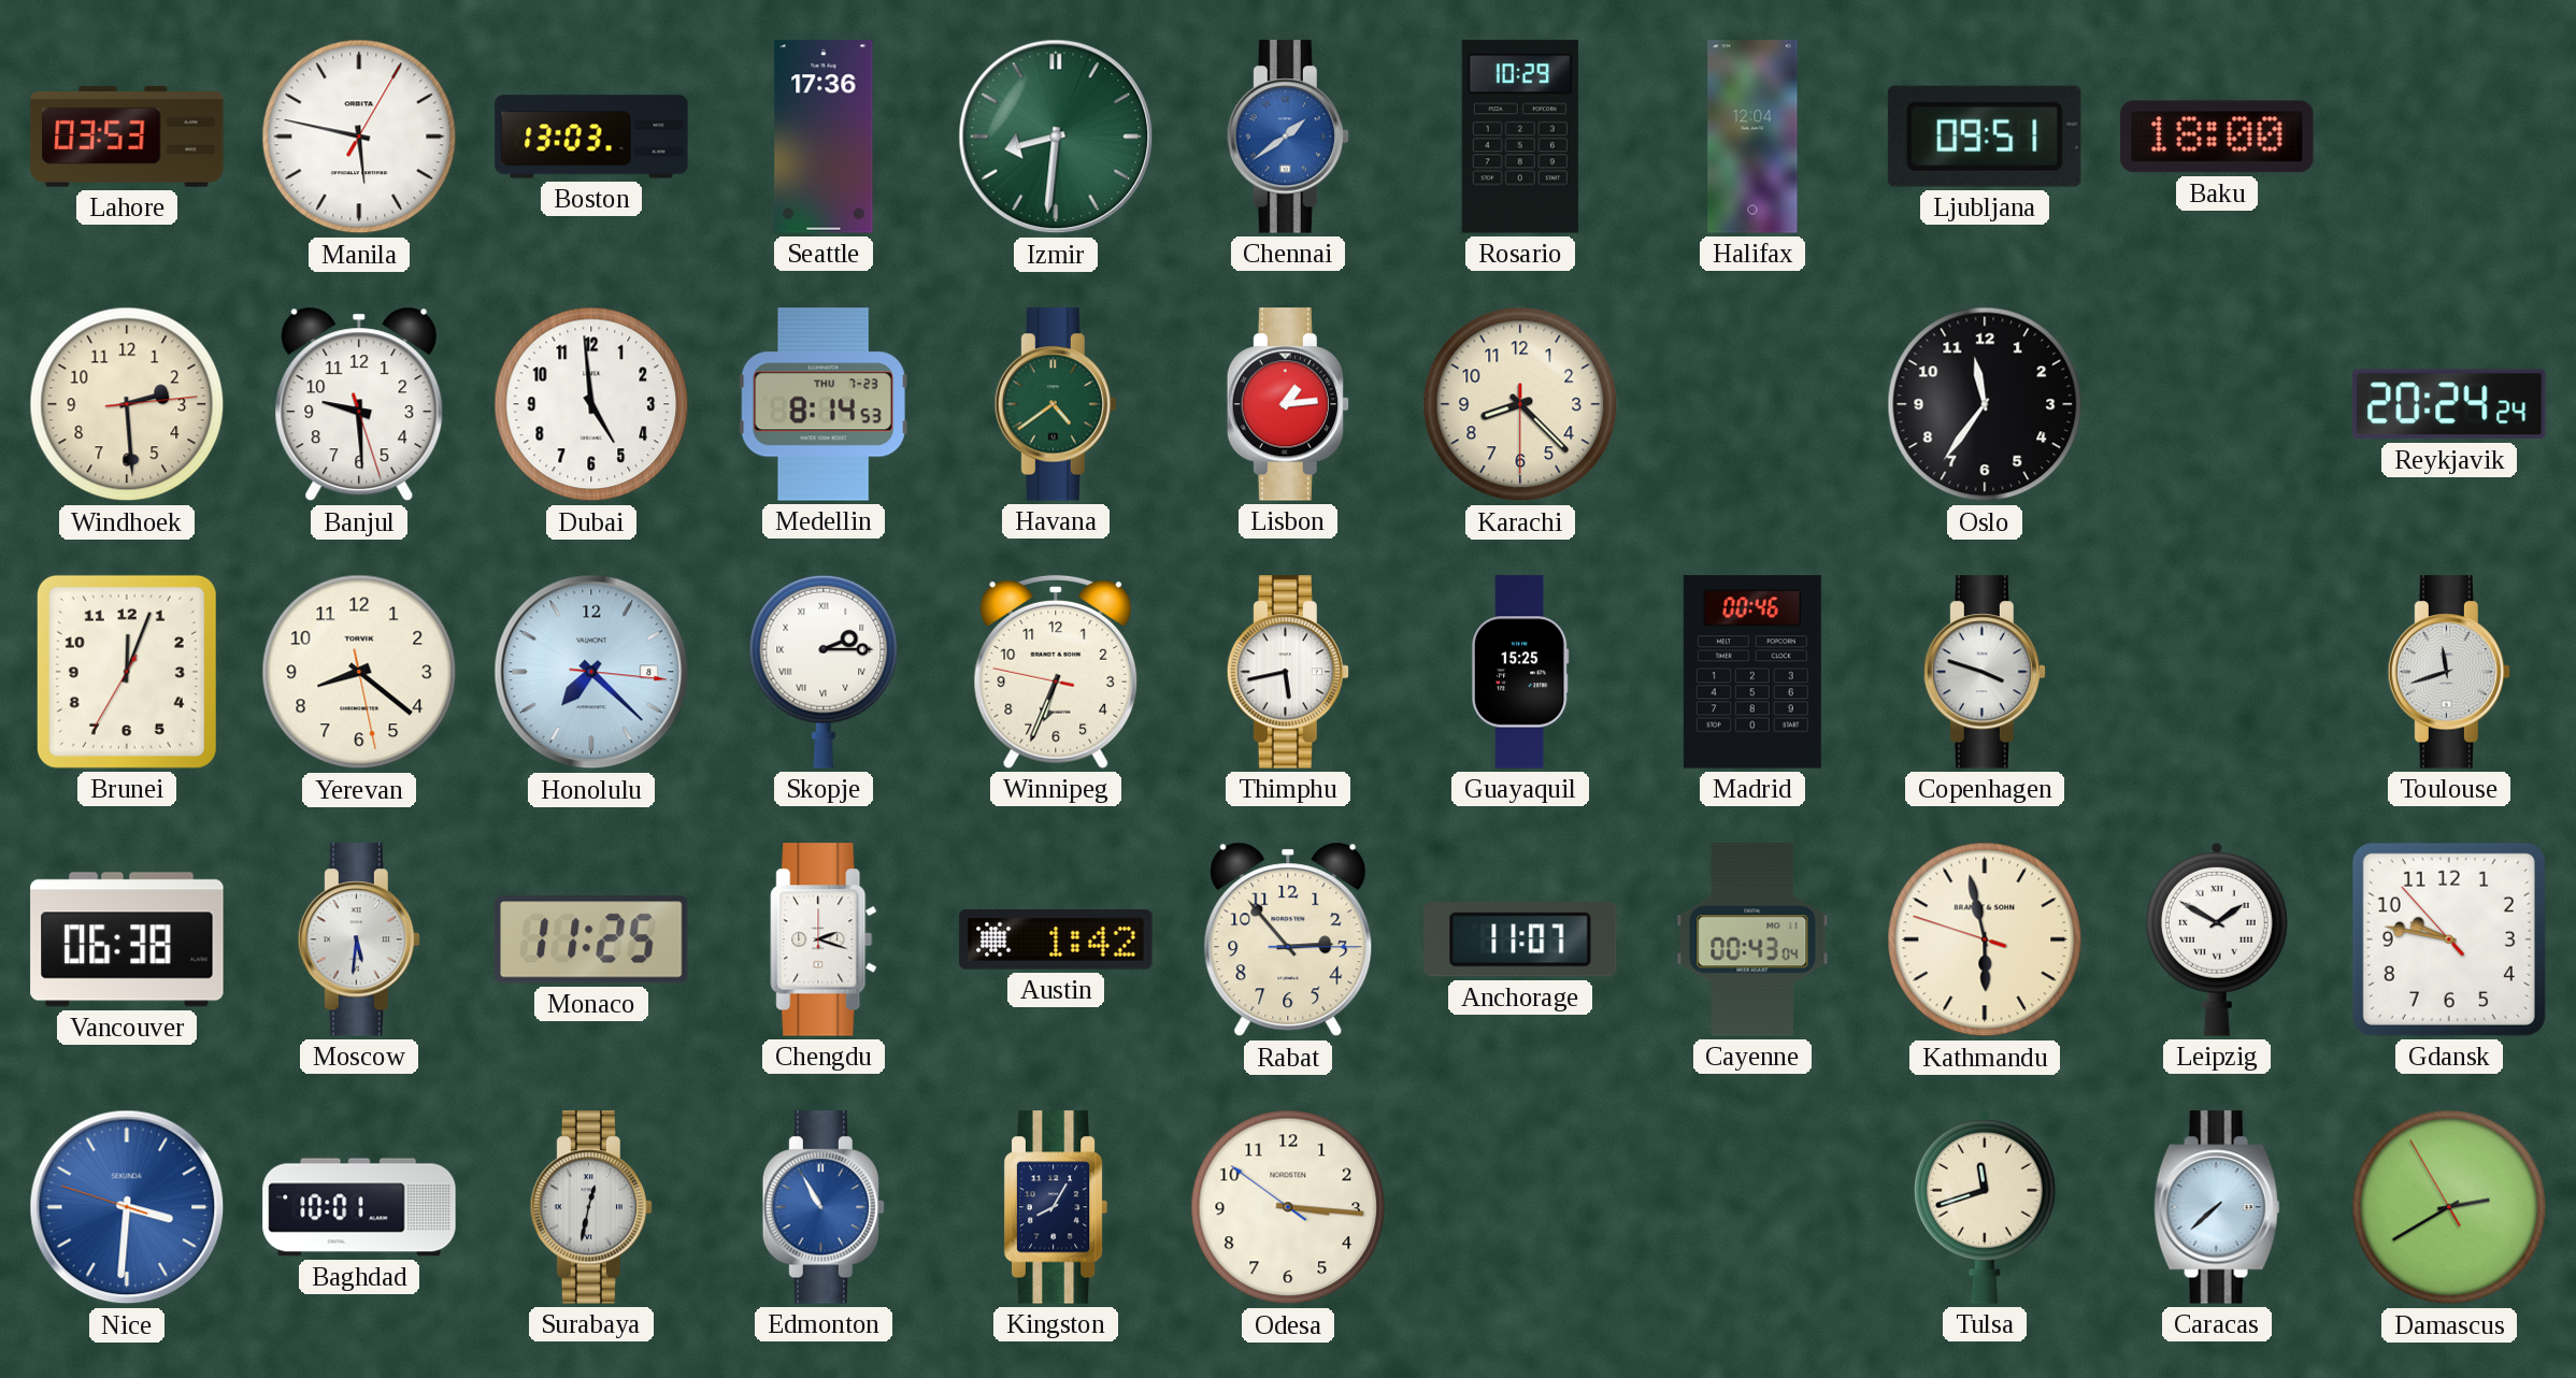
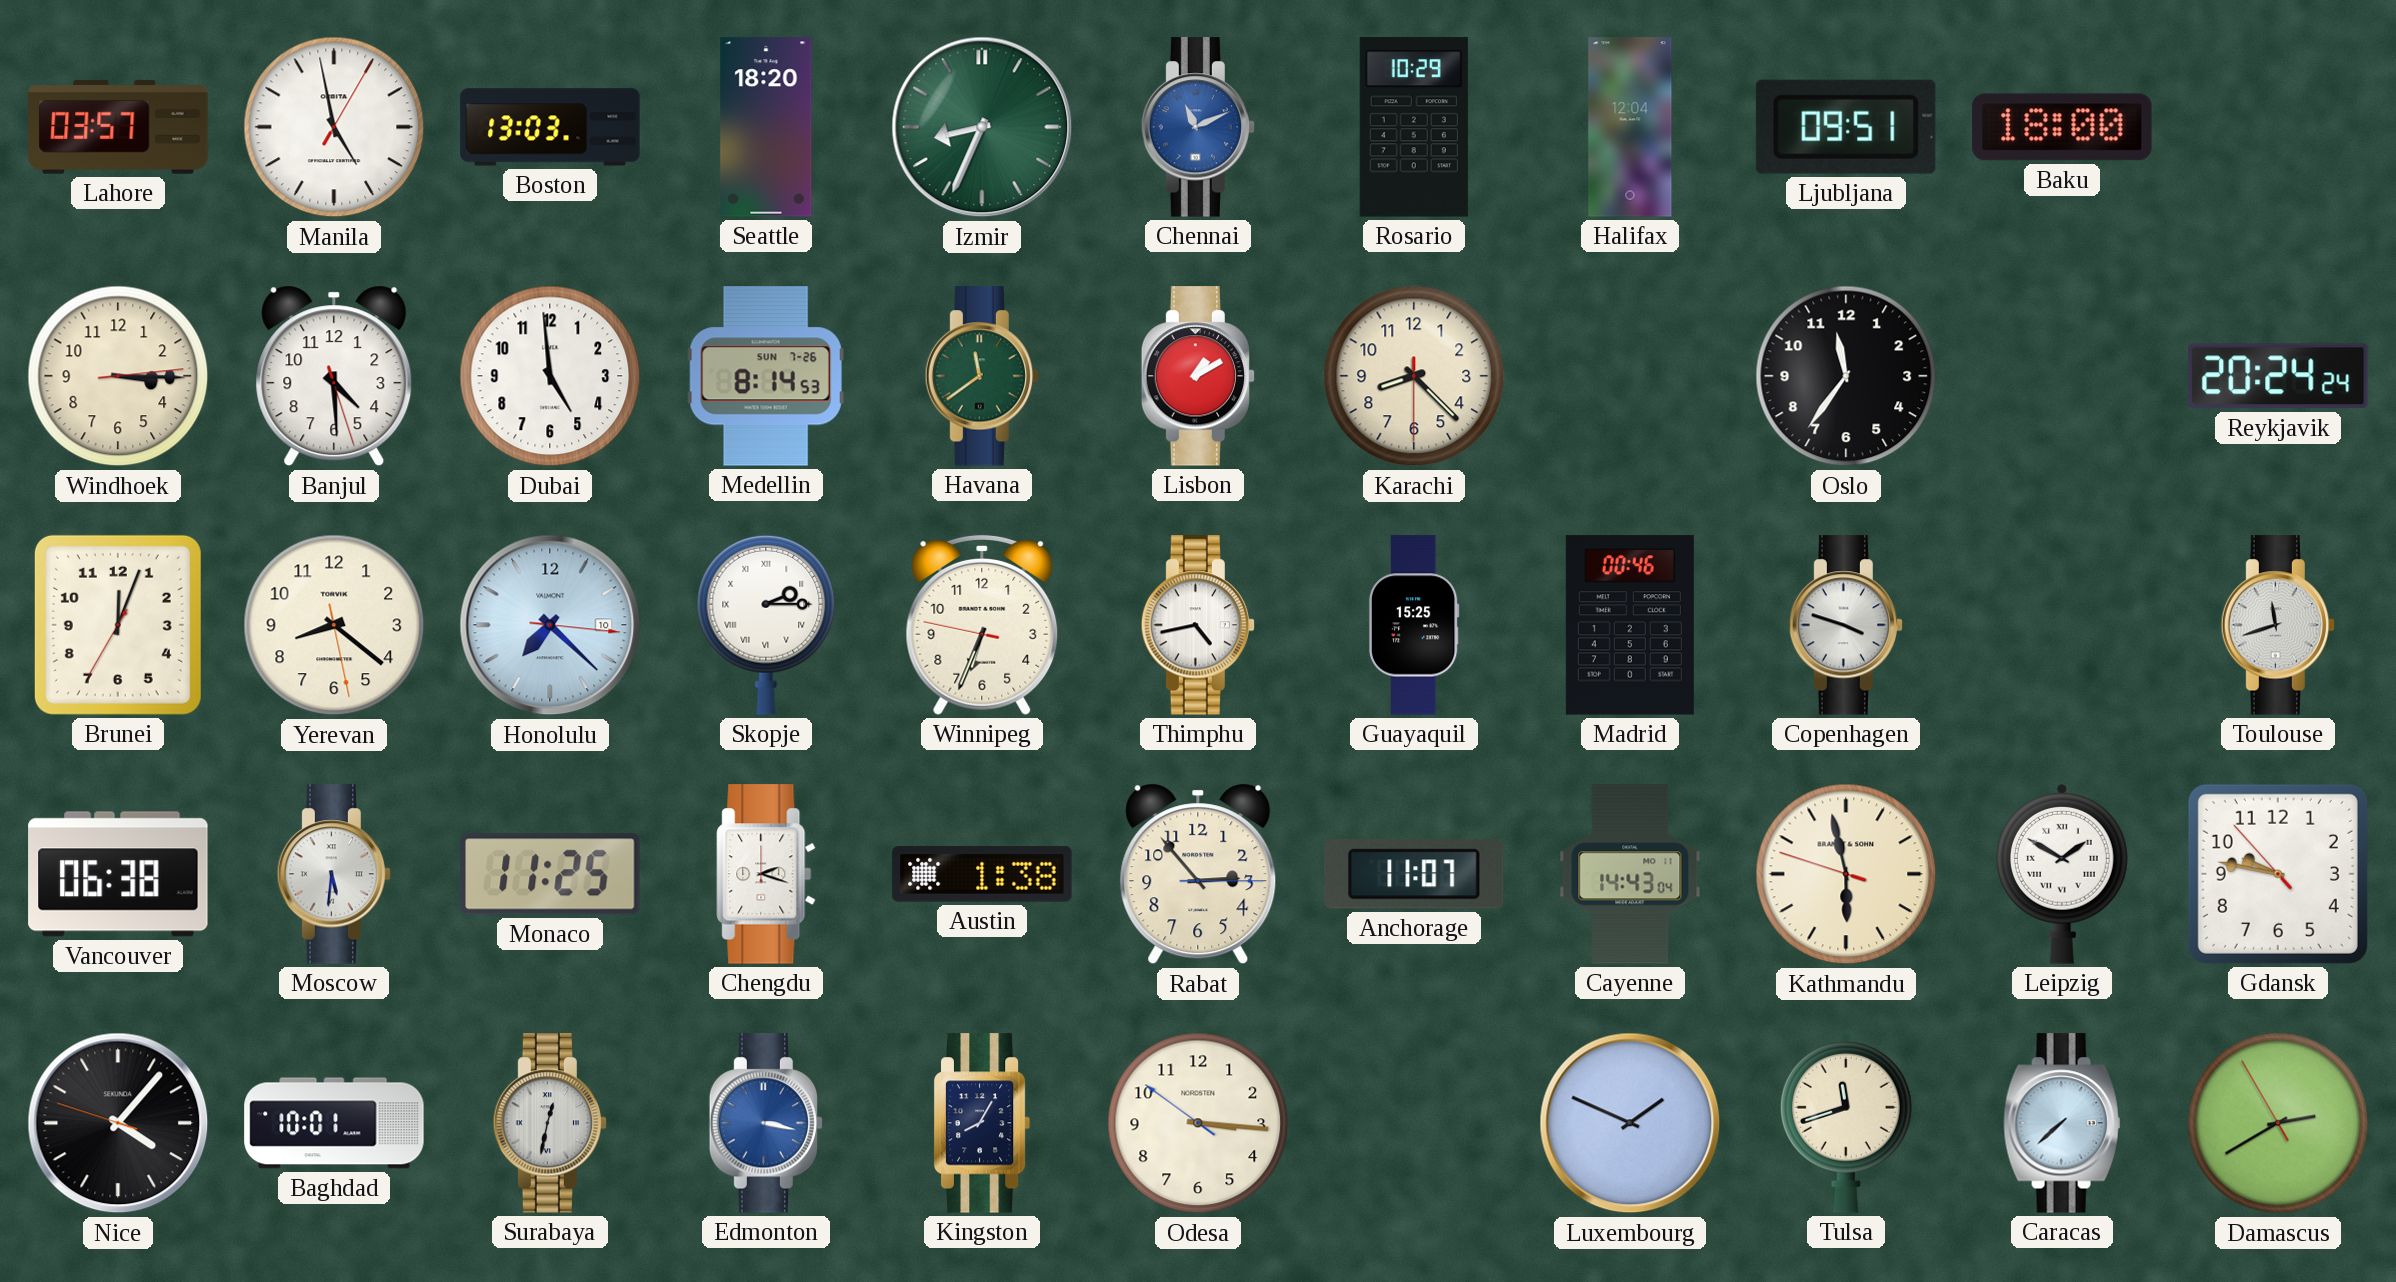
Lahore: 03:53 -> 03:57 (118, 127)
Manila: 5:47 -> 4:58 (334, 127)
Seattle: 17:36 -> 18:20 (766, 127)
Izmir: 8:31 -> 8:34 (982, 127)
Chennai: 1:39 -> 11:11 (1198, 127)
Windhoek: 2:29 -> 3:15 (118, 376)
Banjul: 9:29 -> 4:29 (334, 376)
Medellin date: THU 7-23 -> SUN 7-26 (766, 376)
Havana: 4:39 -> 11:39 (982, 376)
Lisbon: 1:14 -> 1:10 (1198, 376)
Honolulu date: 8 -> 10 (550, 625)
Thimphu: 5:43 -> 4:43 (1198, 625)
Austin: 1:42 -> 1:38 (982, 874)
Cayenne: 00:43 -> 14:43 (1630, 874)
Nice: 3:30 -> 4:06 (118, 1123)
Nice dial: blue -> black (118, 1123)
Edmonton: 10:55 -> 3:17 (766, 1123)
Luxembourg: none -> 1:49 (1630, 1123)
